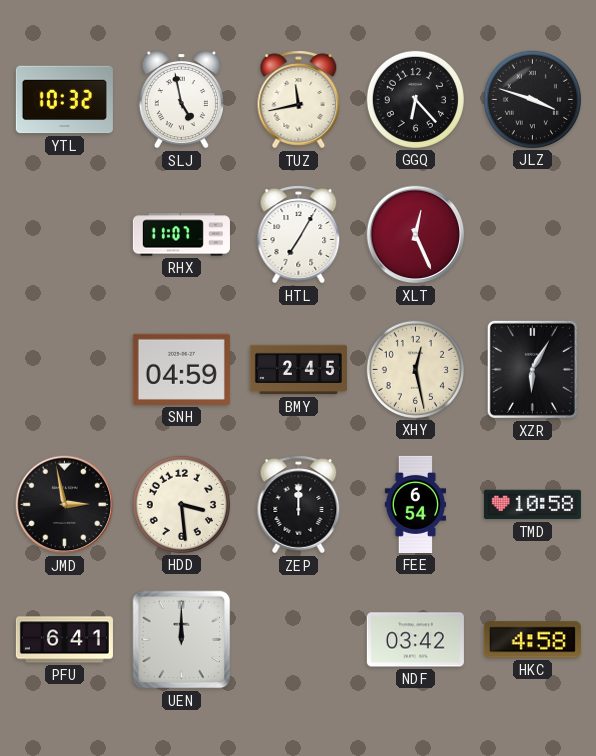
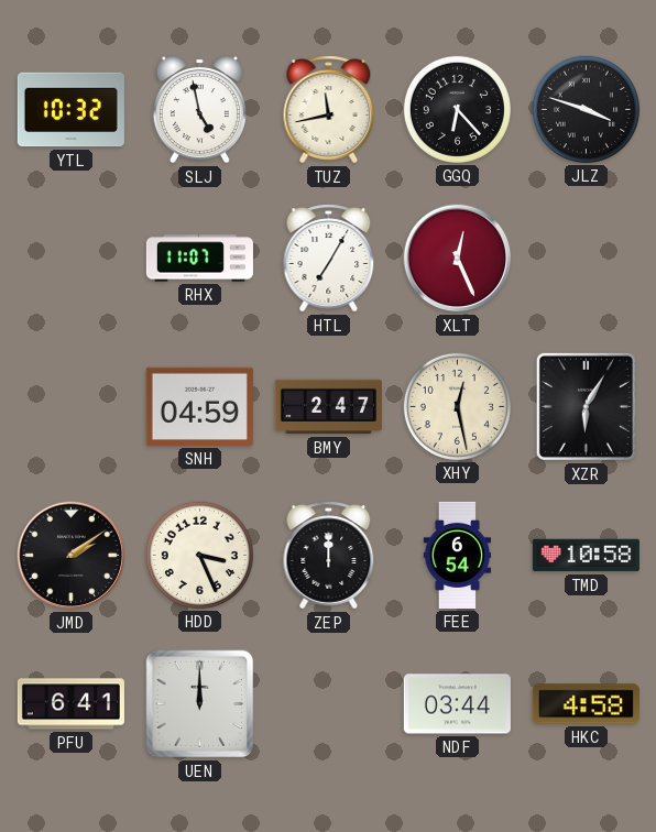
BMY: 2:45 -> 2:47 (328, 407)
JMD: 2:58 -> 2:09 (72, 556)
HDD: 3:29 -> 3:26 (199, 555)
NDF: 03:42 -> 03:44 (457, 704)
